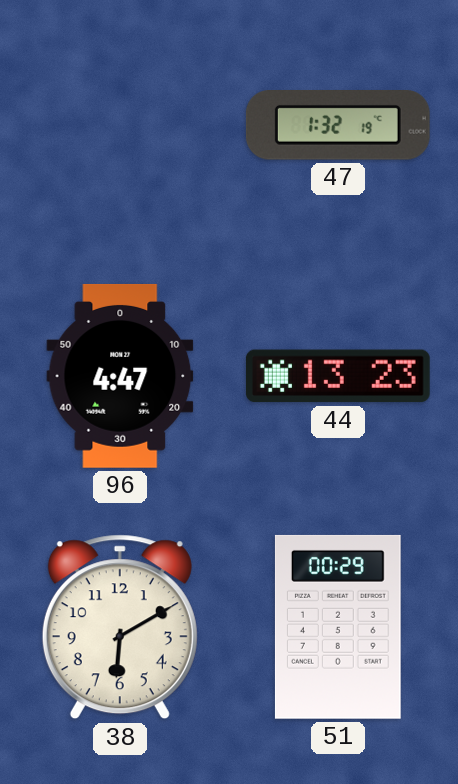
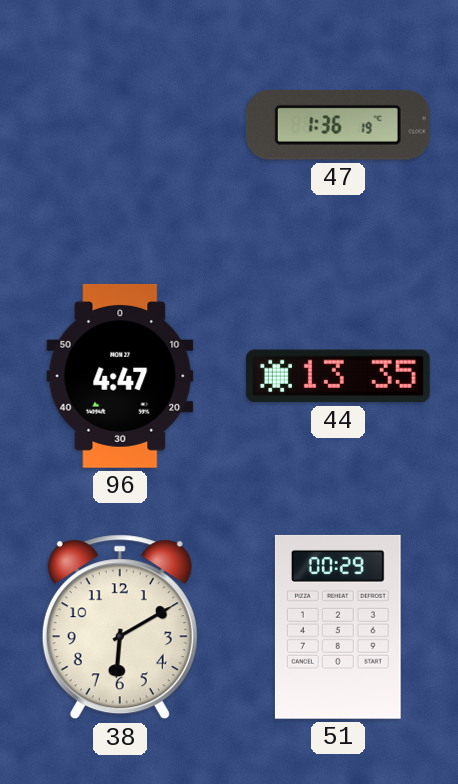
47: 1:32 -> 1:36 (338, 126)
44: 13:23 -> 13:35 (338, 376)
